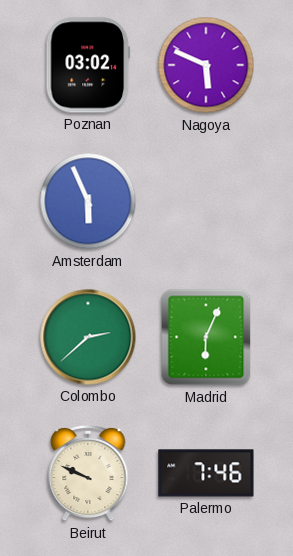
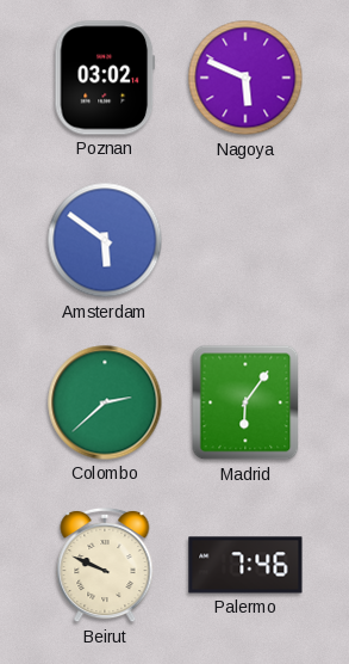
Amsterdam: 5:56 -> 5:51 (105, 240)
Madrid: 6:04 -> 6:06 (245, 402)
